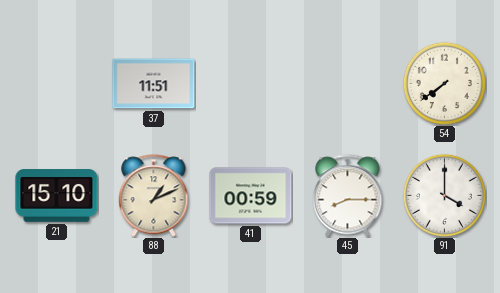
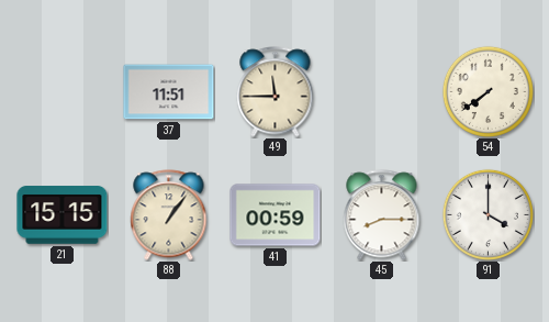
49: none -> 11:45 (276, 92)
21: 15:10 -> 15:15 (63, 215)
88: 1:11 -> 1:06 (169, 215)
